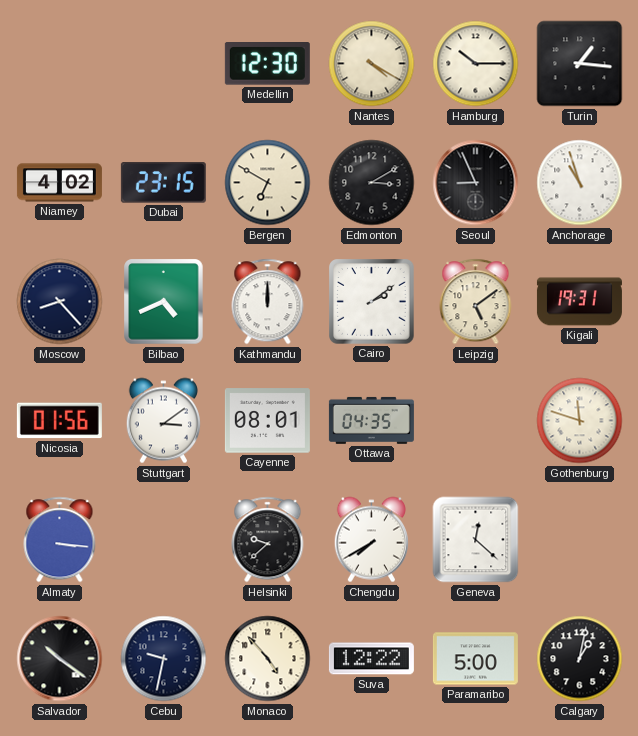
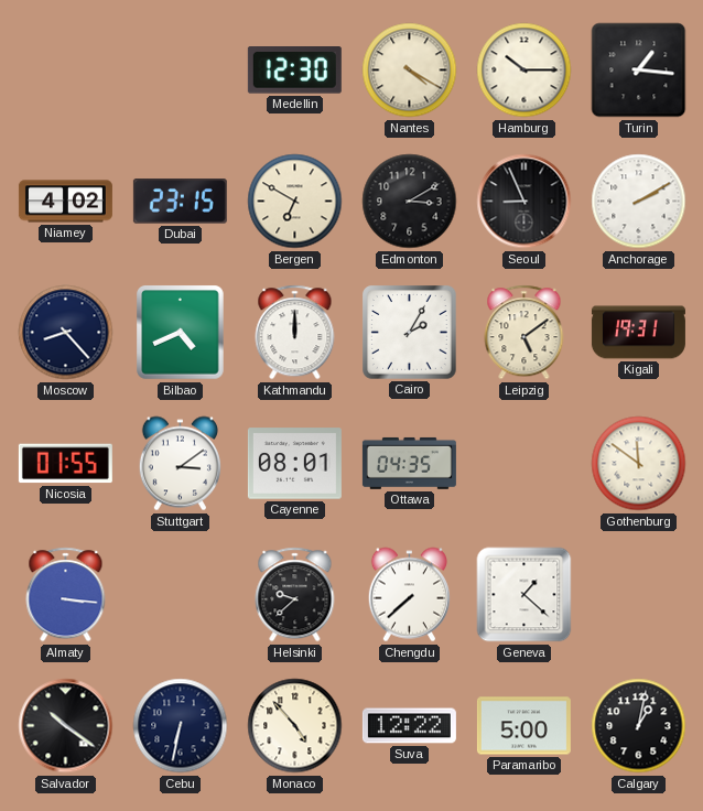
Anchorage: 10:57 -> 2:10 (639, 202)
Cairo: 2:09 -> 2:05 (410, 333)
Nicosia: 01:56 -> 01:55 (65, 464)
Gothenburg: 11:48 -> 11:51 (639, 464)
Chengdu: 7:40 -> 7:38 (409, 595)
Geneva: 12:22 -> 1:22 (524, 595)
Cebu: 9:32 -> 6:32 (181, 726)
